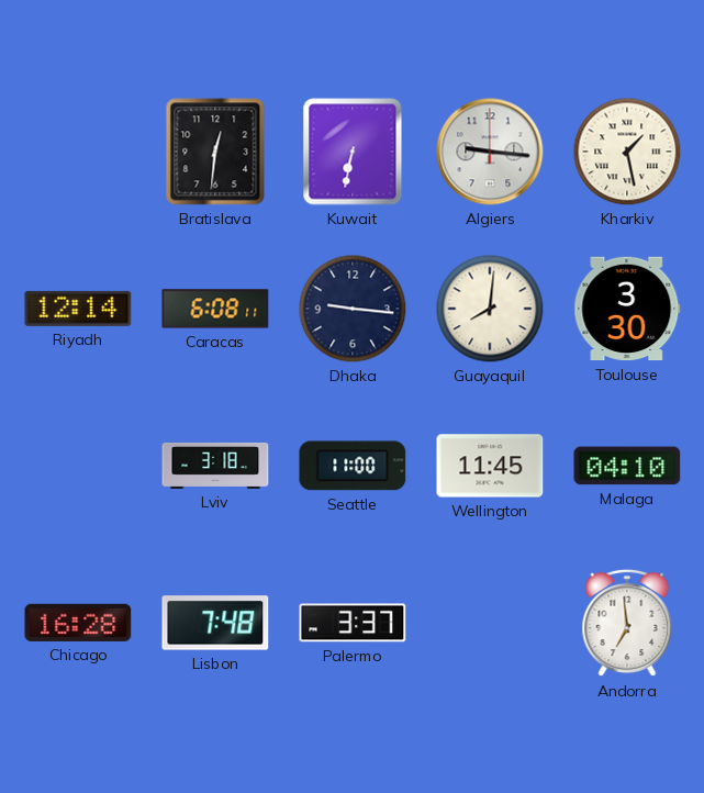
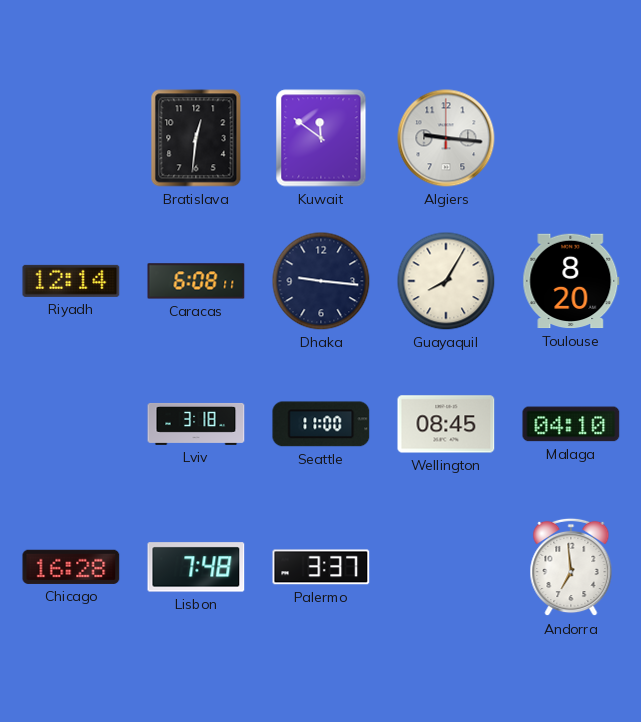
Kuwait: 6:32 -> 11:51 (321, 138)
Kharkiv: 1:28 -> none (627, 152)
Guayaquil: 8:01 -> 8:05 (446, 281)
Toulouse: 3:30 -> 8:20 (571, 281)
Wellington: 11:45 -> 08:45 (446, 424)
